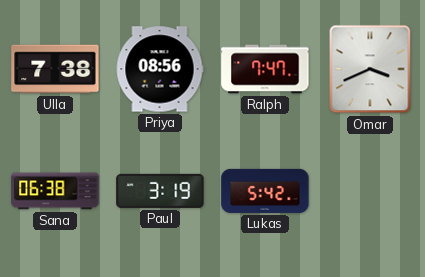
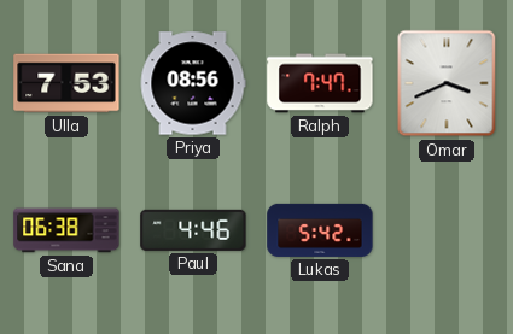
Ulla: 7:38 -> 7:53 (66, 83)
Paul: 3:19 -> 4:46 (193, 230)
